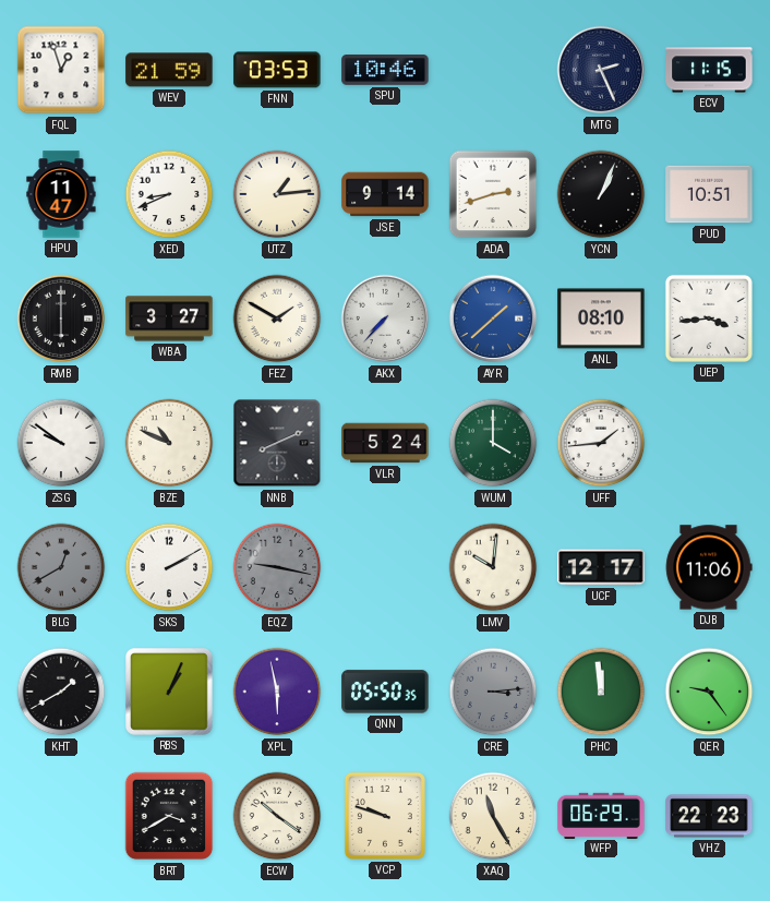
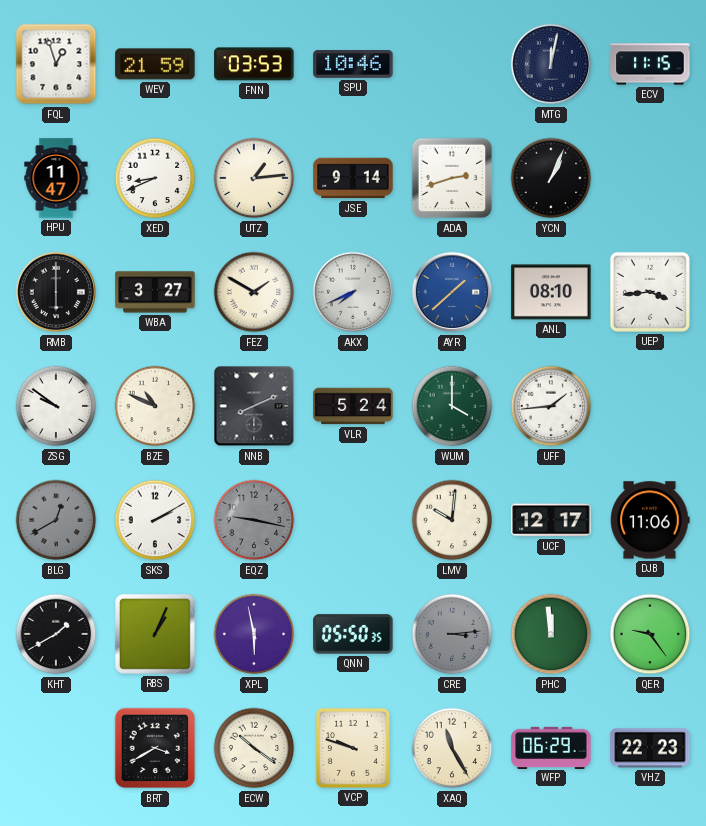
MTG: 2:26 -> 12:02 (551, 64)
PUD: 10:51 -> none (709, 194)
AKX: 7:37 -> 7:41 (353, 292)
